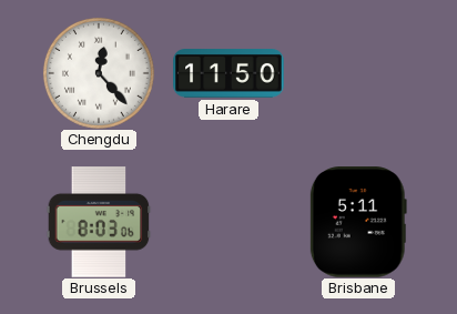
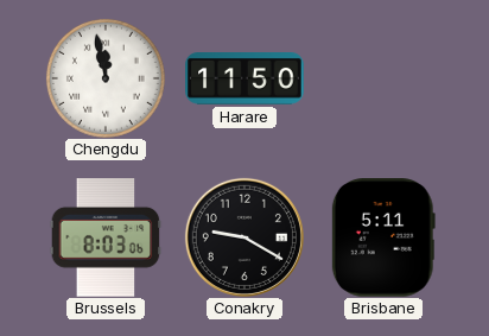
Chengdu: 12:23 -> 11:58 (106, 78)
Conakry: none -> 9:20 (244, 237)
